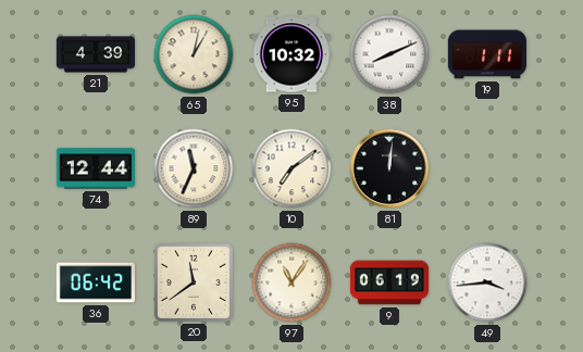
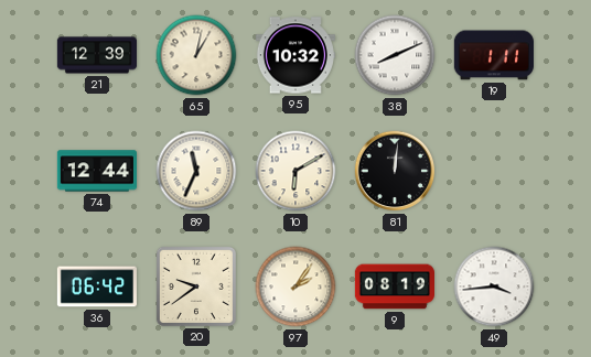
21: 4:39 -> 12:39 (96, 55)
10: 7:09 -> 6:10 (295, 171)
20: 11:39 -> 9:39 (196, 286)
97: 11:06 -> 2:06 (295, 286)
9: 06:19 -> 08:19 (394, 286)
